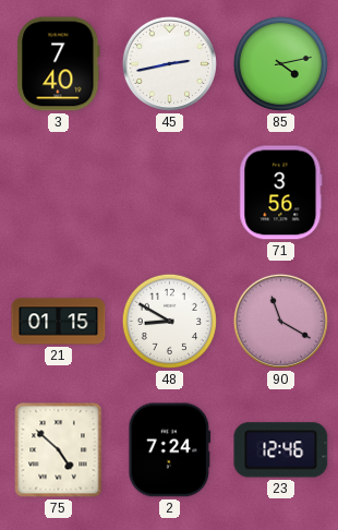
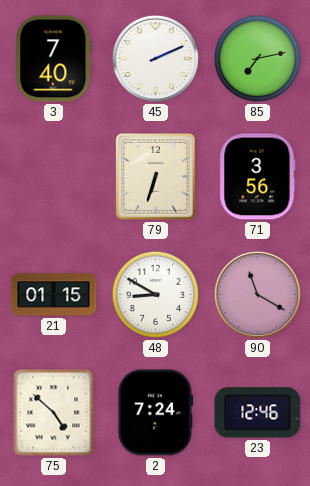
45: 2:43 -> 2:11 (155, 58)
85: 4:13 -> 7:13 (257, 58)
79: none -> 6:33 (156, 177)
